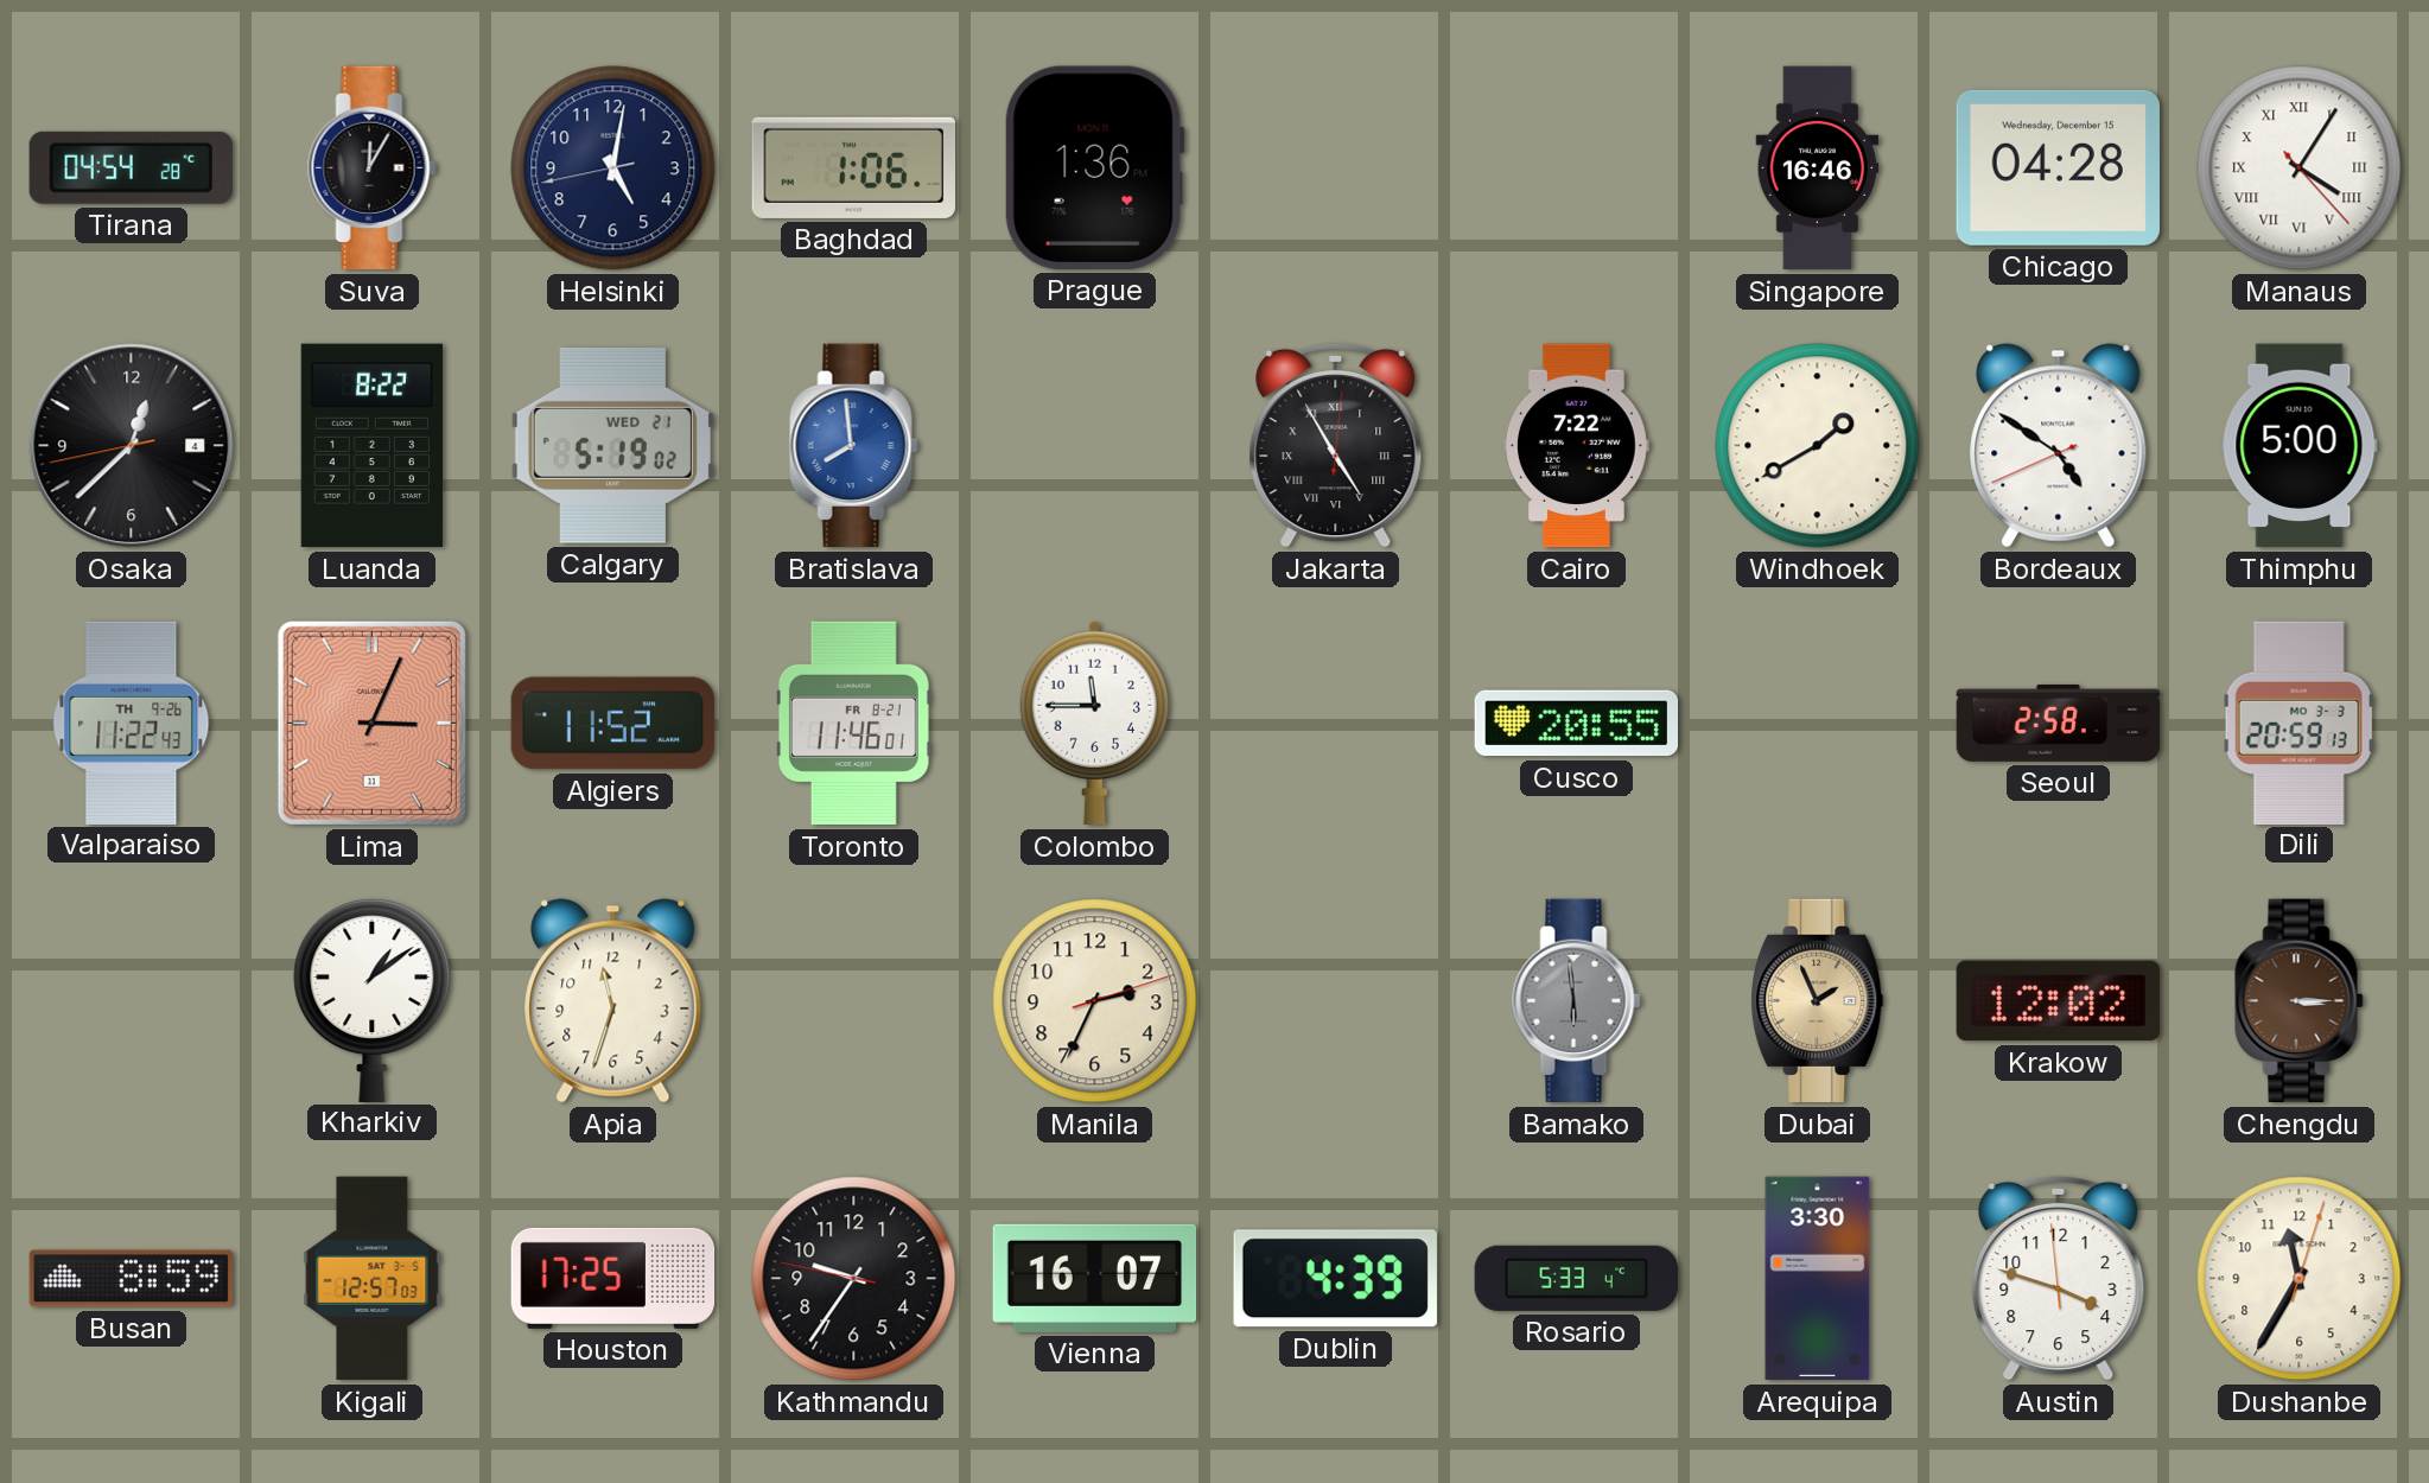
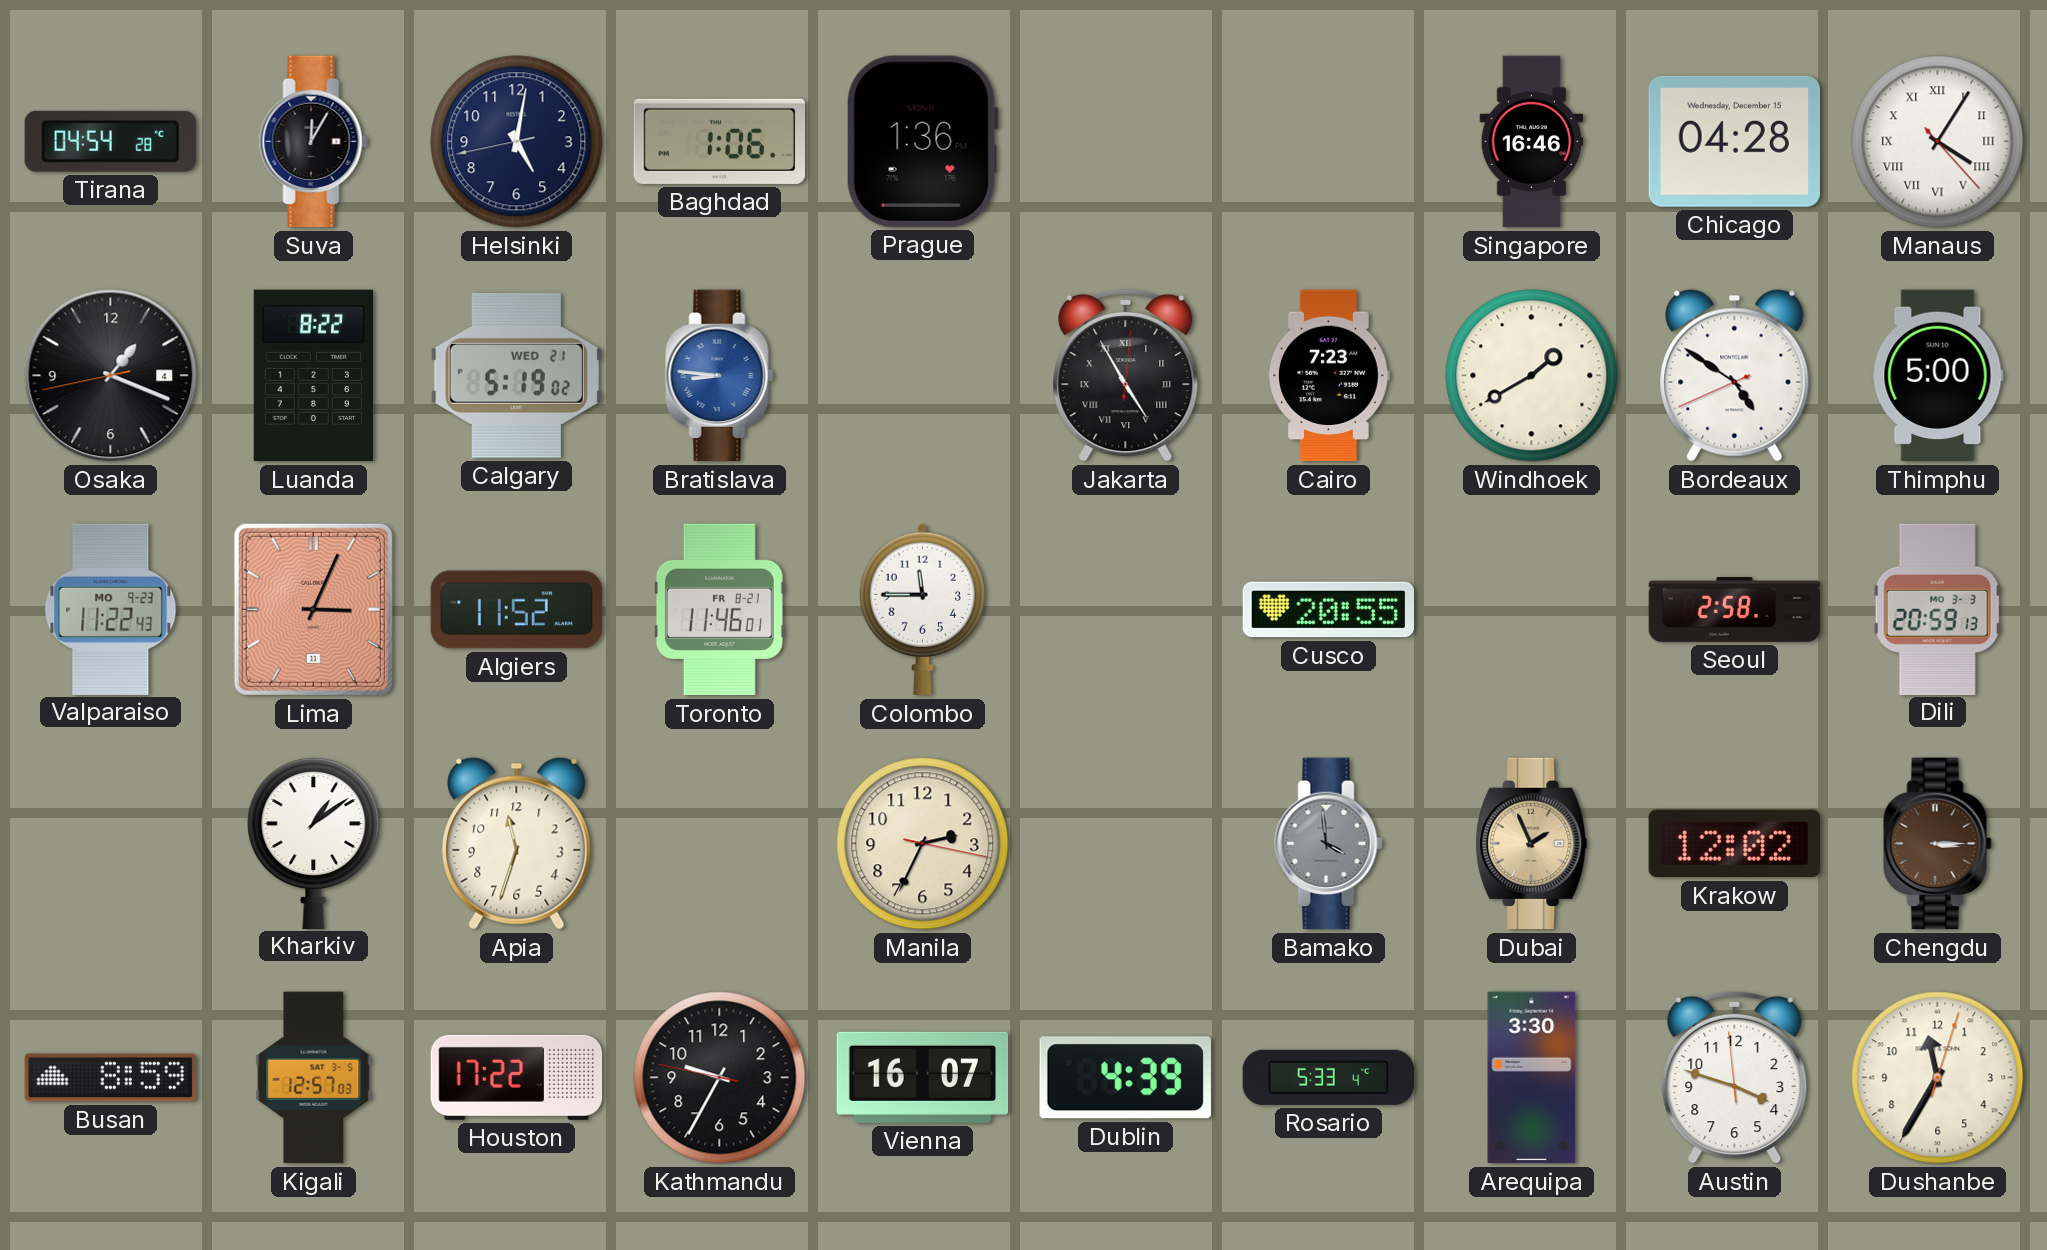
Osaka: 12:37 -> 1:18 (111, 376)
Bratislava: 7:59 -> 8:46 (720, 376)
Cairo: 7:22 -> 7:23 (1329, 376)
Valparaiso date: TH 9-26 -> MO 9-23 (111, 609)
Manila: 2:34:12 -> 2:34:17 (923, 844)
Bamako: 5:59 -> 3:59 (1329, 844)
Houston: 17:25 -> 17:22 (517, 1077)
Kathmandu: 9:35 -> 9:34 (720, 1078)
